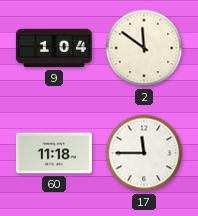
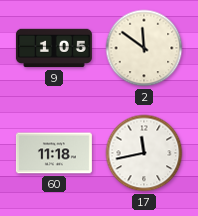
9: 1:04 -> 1:05 (54, 48)
17: 11:45 -> 11:43 (144, 153)
